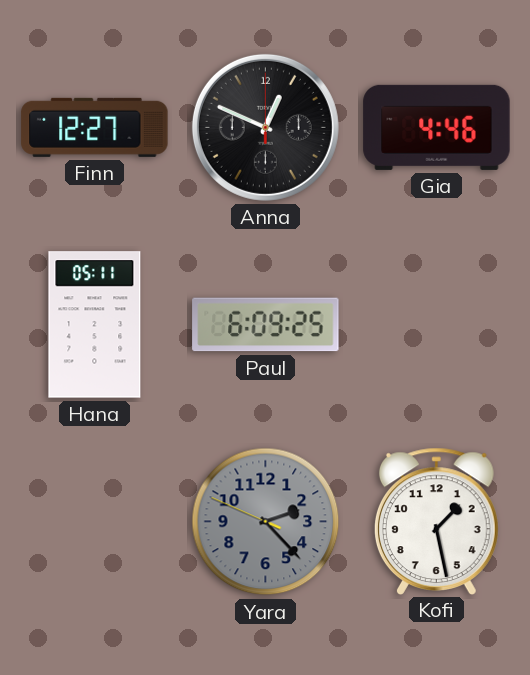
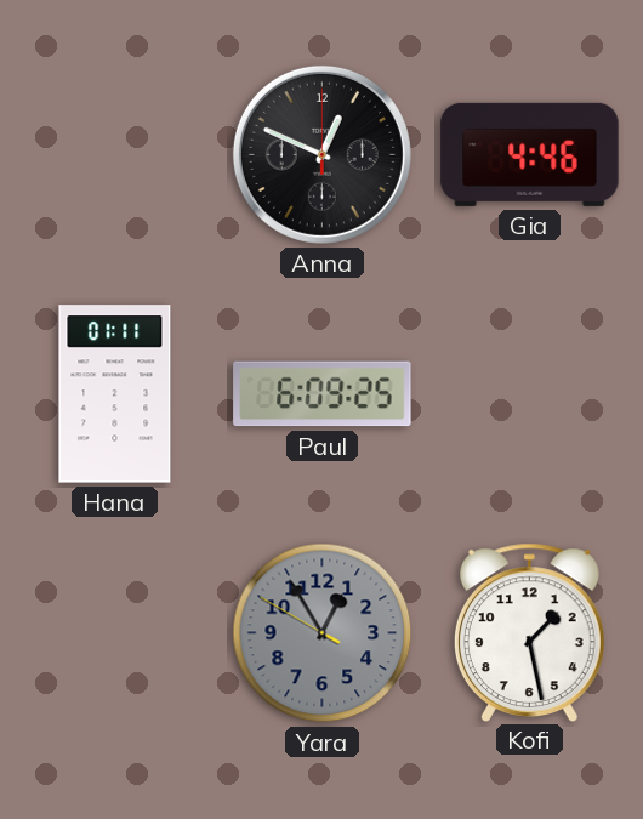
Finn: 12:27 -> none (95, 127)
Hana: 05:11 -> 01:11 (115, 394)
Yara: 2:22 -> 12:54 (323, 633)
